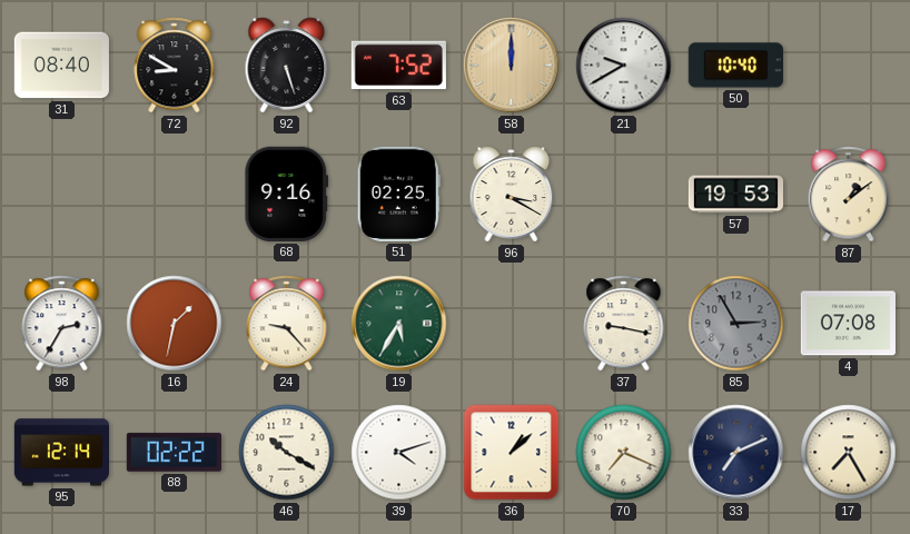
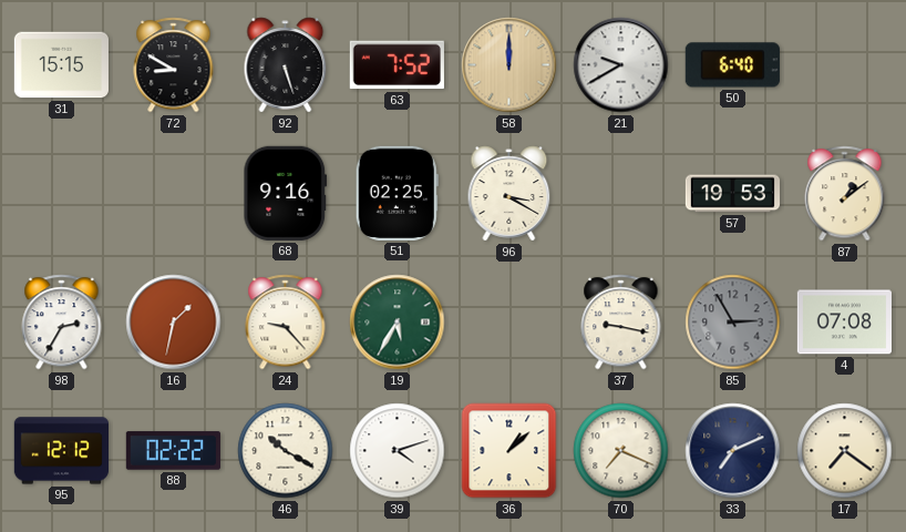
31: 08:40 -> 15:15 (61, 65)
50: 10:40 -> 6:40 (732, 65)
95: 12:14 -> 12:12 (61, 451)
17: 7:25 -> 7:21 (845, 451)
